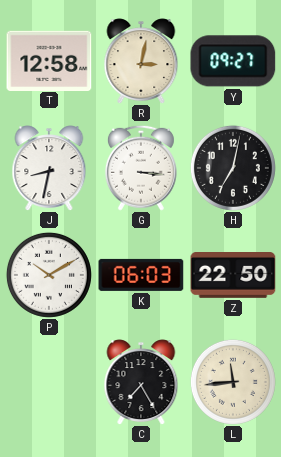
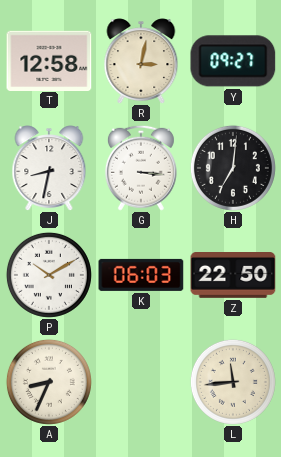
H: 7:02 -> 7:01 (233, 168)
A: none -> 8:34 (49, 382)
C: 7:25 -> none (141, 382)
